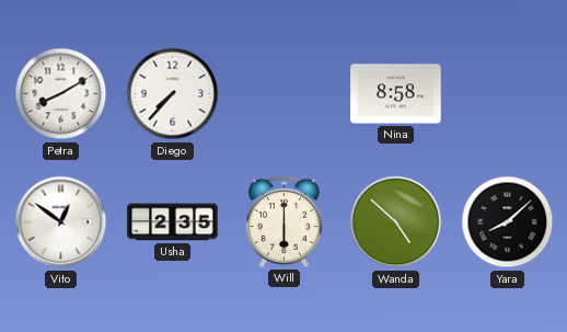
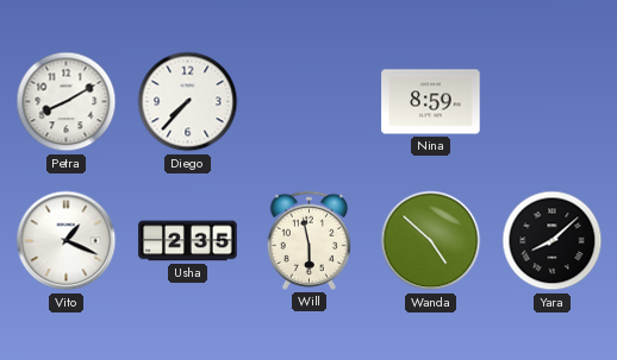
Nina: 8:58 -> 8:59 (431, 102)
Vito: 12:51 -> 1:19 (67, 241)
Will: 6:00 -> 5:58 (308, 240)
